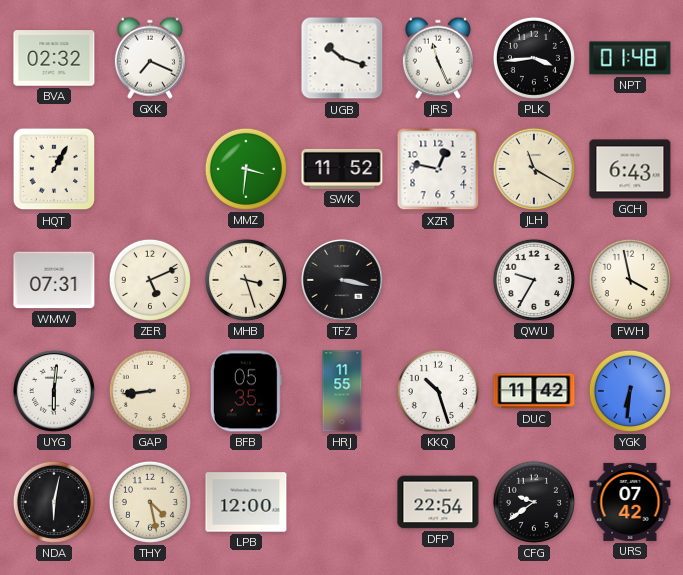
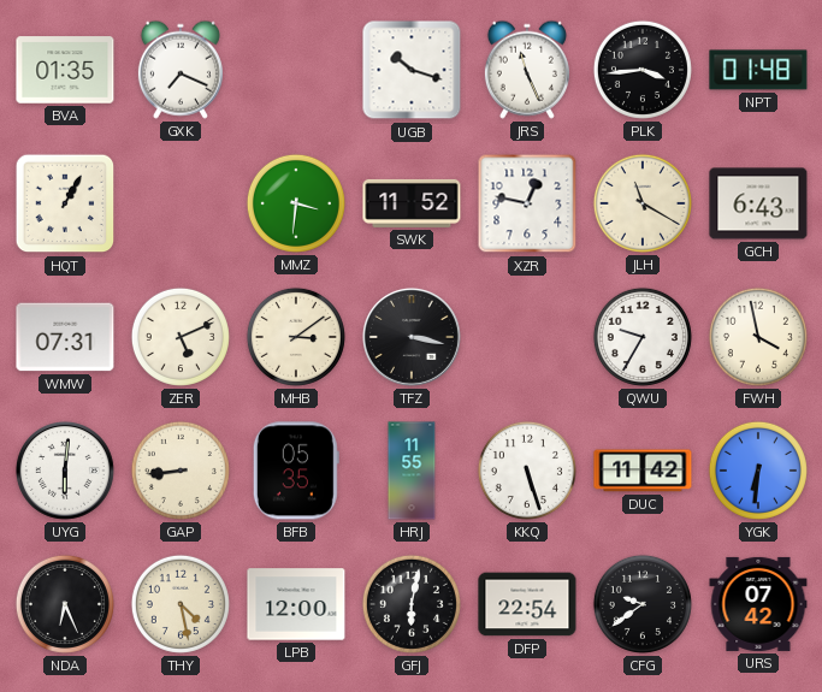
BVA: 02:32 -> 01:35 (65, 70)
MHB: 3:27 -> 3:09 (296, 337)
KKQ: 10:27 -> 5:27 (527, 471)
NDA: 6:02 -> 6:26 (65, 604)
GFJ: none -> 6:02 (412, 604)
